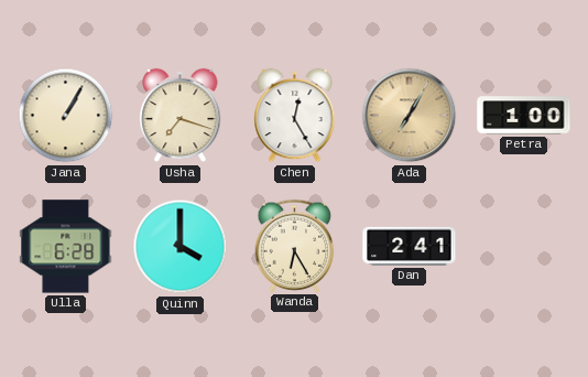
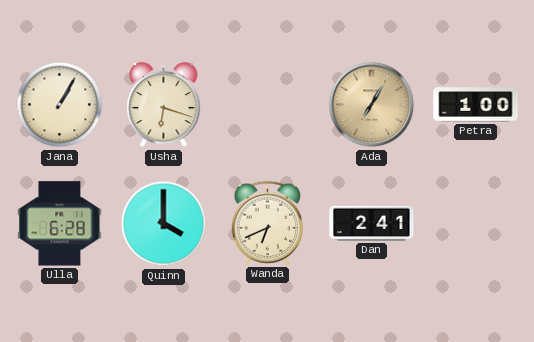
Usha: 7:18 -> 6:18 (164, 105)
Chen: 12:25 -> none (295, 116)
Wanda: 6:25 -> 6:41 (268, 223)
